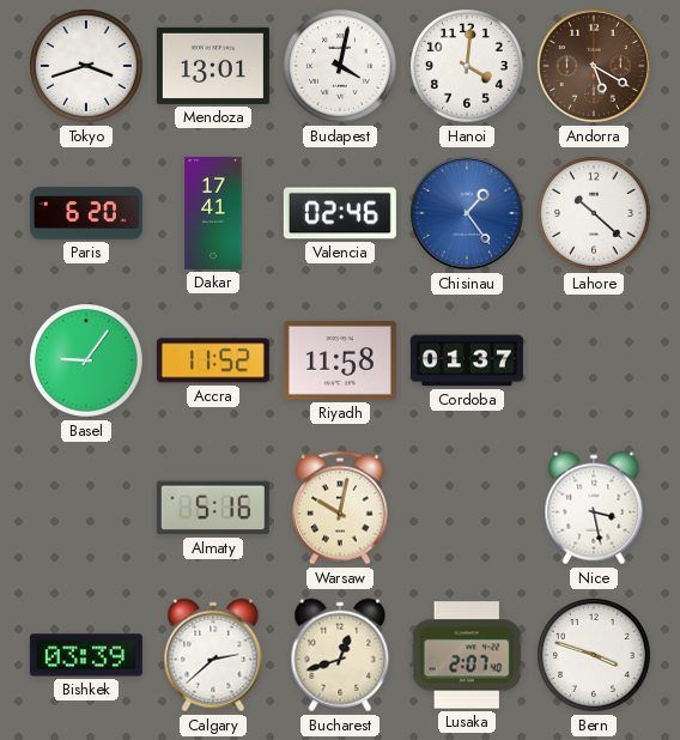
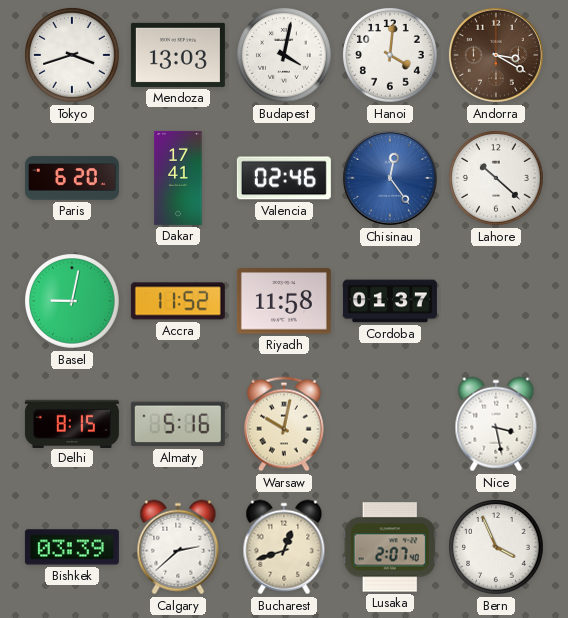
Mendoza: 13:01 -> 13:03 (178, 55)
Andorra: 5:20 -> 3:20 (496, 55)
Chisinau: 1:24 -> 12:24 (390, 178)
Basel: 9:06 -> 9:02 (73, 302)
Delhi: none -> 8:15 (72, 423)
Bern: 3:48 -> 3:56 (497, 548)
